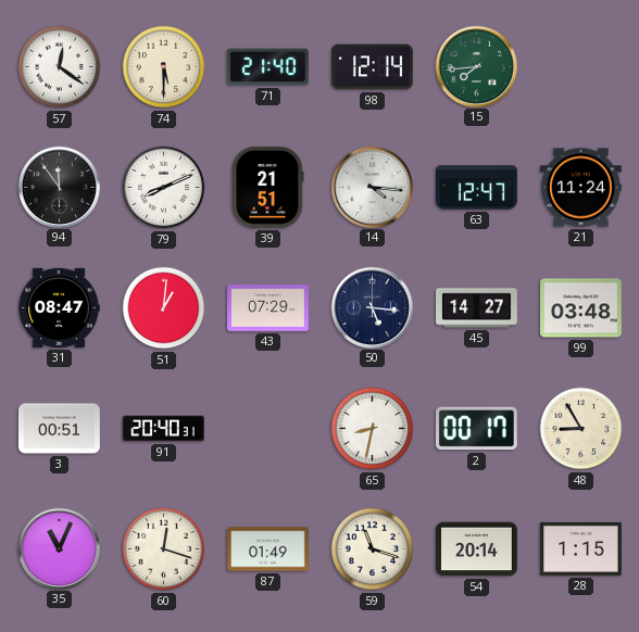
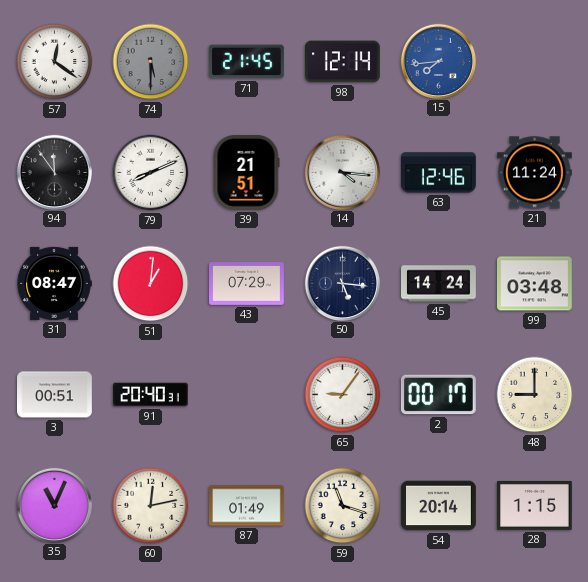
74 dial: cream -> grey (151, 62)
71: 21:40 -> 21:45 (246, 62)
15 dial: green -> blue (438, 61)
63: 12:47 -> 12:46 (439, 173)
45: 14:27 -> 14:24 (439, 284)
65: 8:32 -> 9:06 (343, 395)
48: 8:55 -> 9:00 (535, 395)
60: 12:18 -> 12:13 (151, 506)
